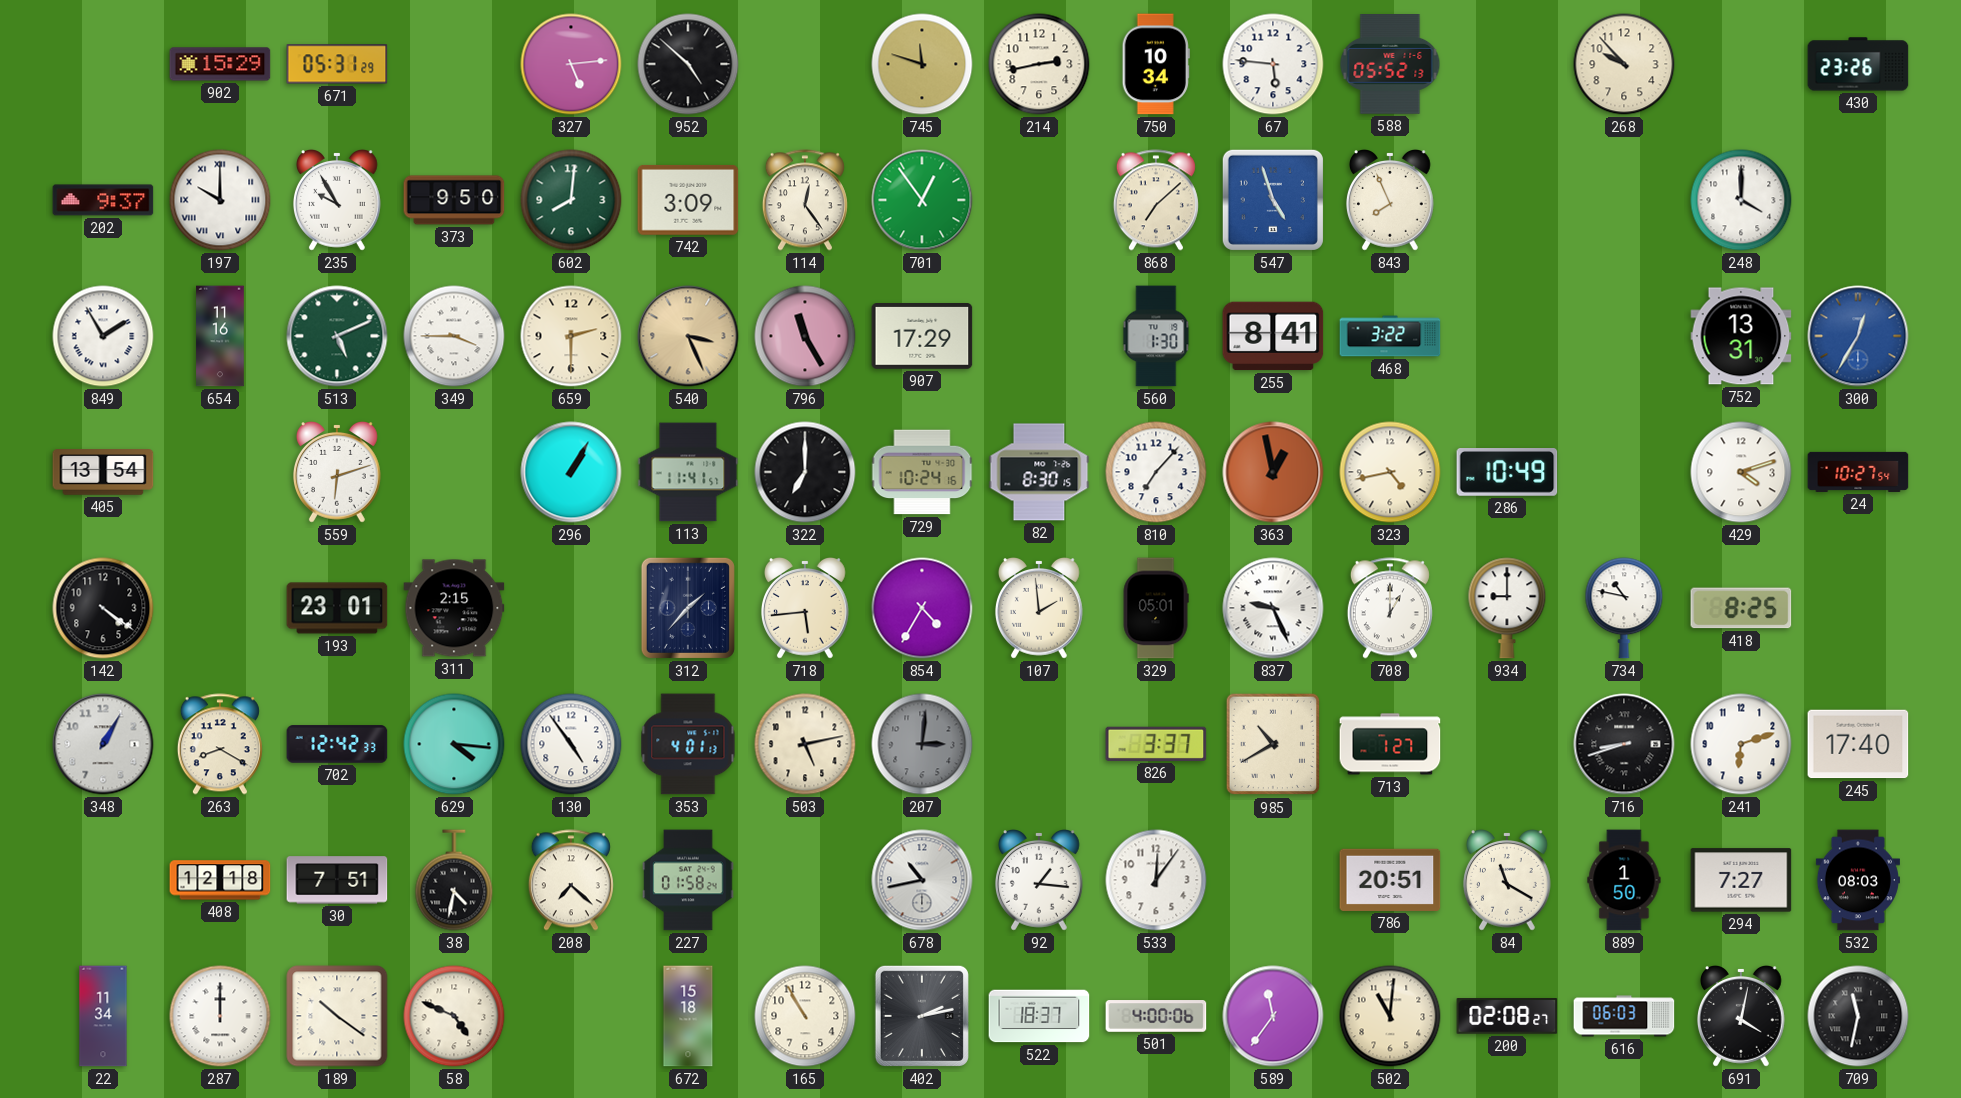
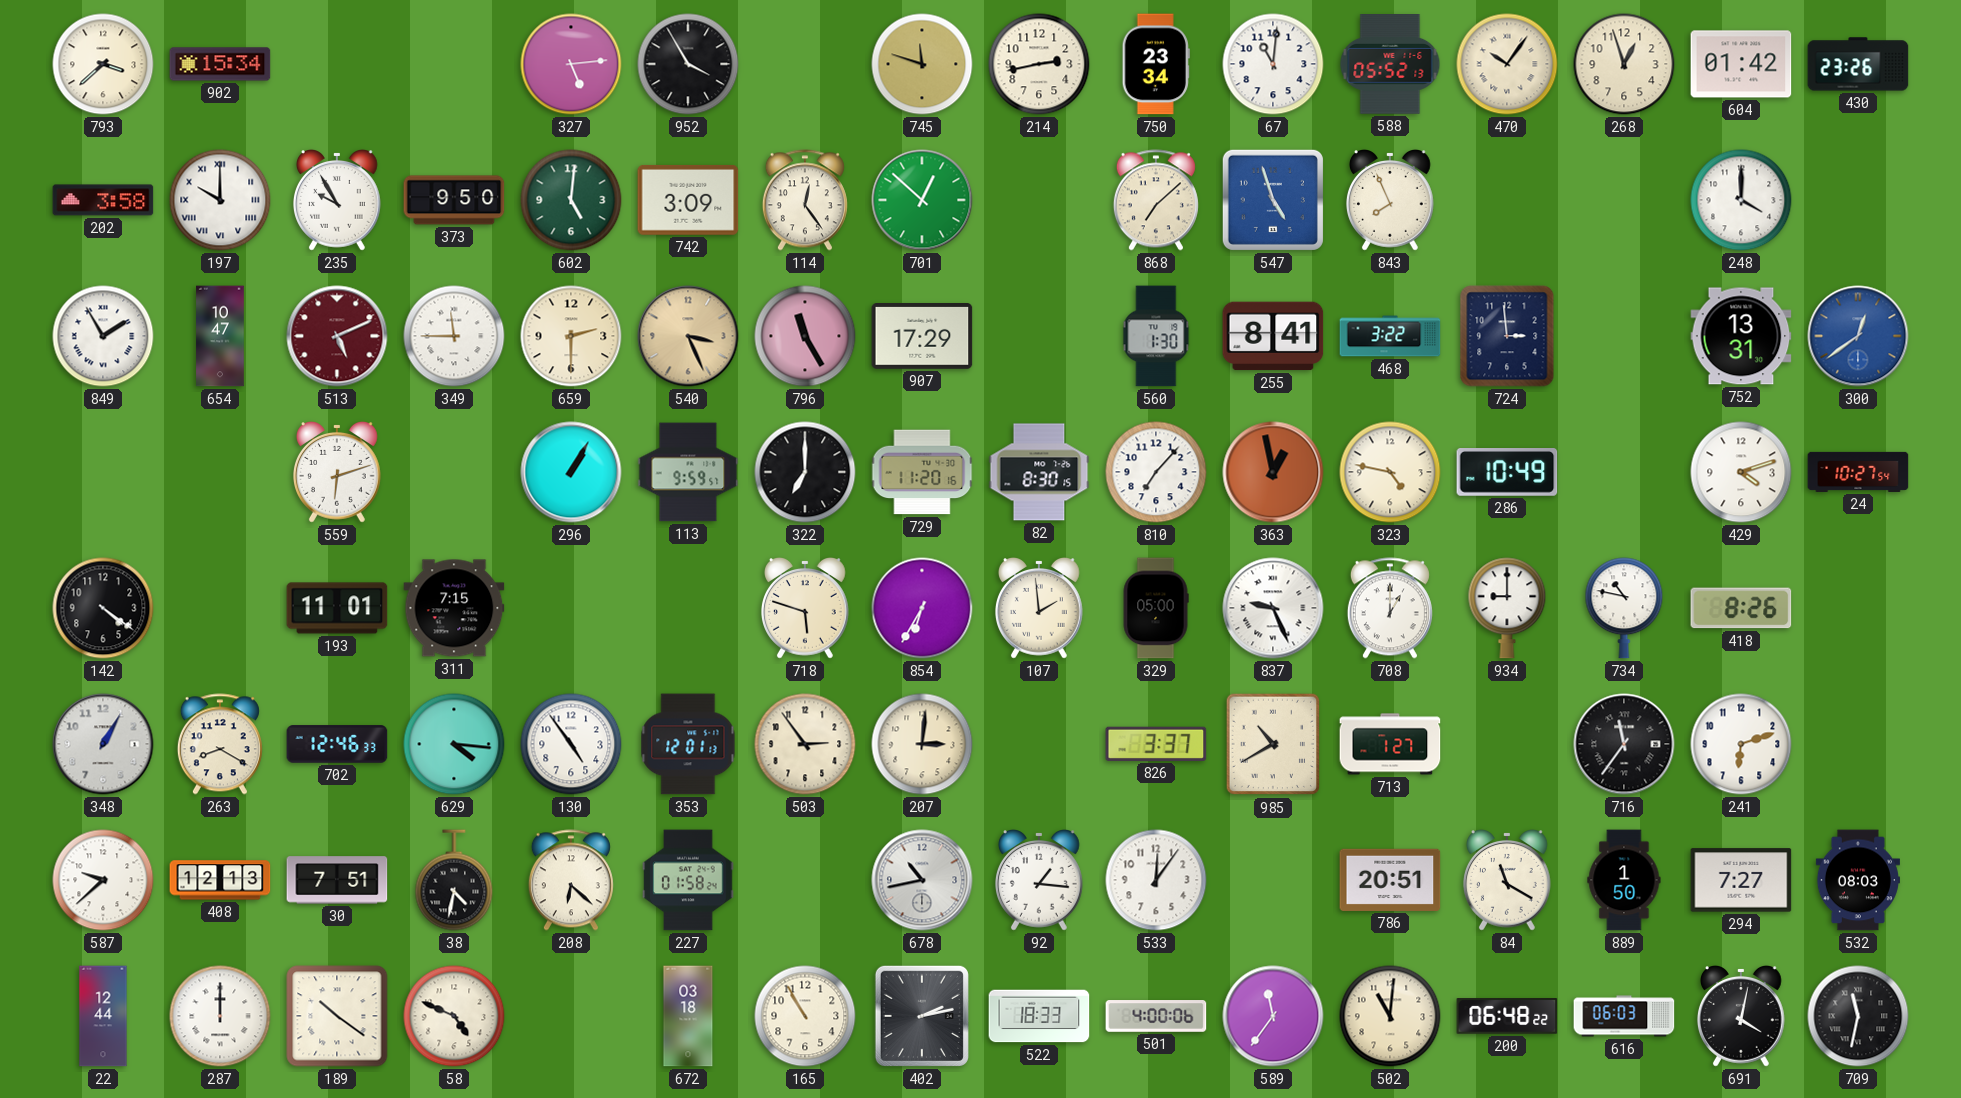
793: none -> 3:38 (103, 64)
902: 15:29 -> 15:34 (220, 64)
671: 05:31 -> none (337, 64)
952: 4:52 -> 3:55 (688, 64)
750: 10:34 -> 23:34 (1156, 64)
67: 5:46 -> 11:01 (1273, 64)
470: none -> 10:06 (1507, 64)
268: 9:53 -> 12:57 (1624, 64)
604: none -> 01:42 (1741, 64)
202: 9:37 -> 3:58 (103, 200)
602: 8:01 -> 5:01 (571, 200)
701: 12:54 -> 12:52 (922, 200)
654: 11:16 -> 10:47 (220, 336)
513 dial: green -> burgundy (337, 336)
349: 3:45 -> 11:45 (454, 336)
724: none -> 2:59 (1507, 336)
300: 12:35 -> 12:39 (1858, 336)
405: 13:54 -> none (103, 472)
113: 11:41 -> 9:59 (688, 472)
729: 10:24 -> 11:20 (922, 472)
323: 4:43 -> 4:47 (1390, 472)
193: 23:01 -> 11:01 (337, 608)
311: 2:15 -> 7:15 (454, 608)
312: 1:37 -> none (688, 608)
718: 5:44 -> 5:48 (806, 609)
854: 4:35 -> 6:35 (922, 608)
329: 05:01 -> 05:00 (1156, 608)
418: 8:25 -> 8:26 (1741, 608)
702: 12:42 -> 12:46 (337, 744)
353: 4:01 -> 12:01 (688, 744)
503: 5:13 -> 2:54 (805, 744)
207 dial: grey -> cream (922, 744)
716: 8:42 -> 11:36 (1624, 744)
245: 17:40 -> none (1858, 744)
587: none -> 9:38 (103, 880)
408: 12:18 -> 12:13 (220, 880)
208: 7:22 -> 6:22 (571, 880)
22: 11:34 -> 12:44 (103, 1016)
672: 15:18 -> 03:18 (688, 1016)
522: 18:37 -> 18:33 (1039, 1016)
200: 02:08 -> 06:48 (1507, 1016)
